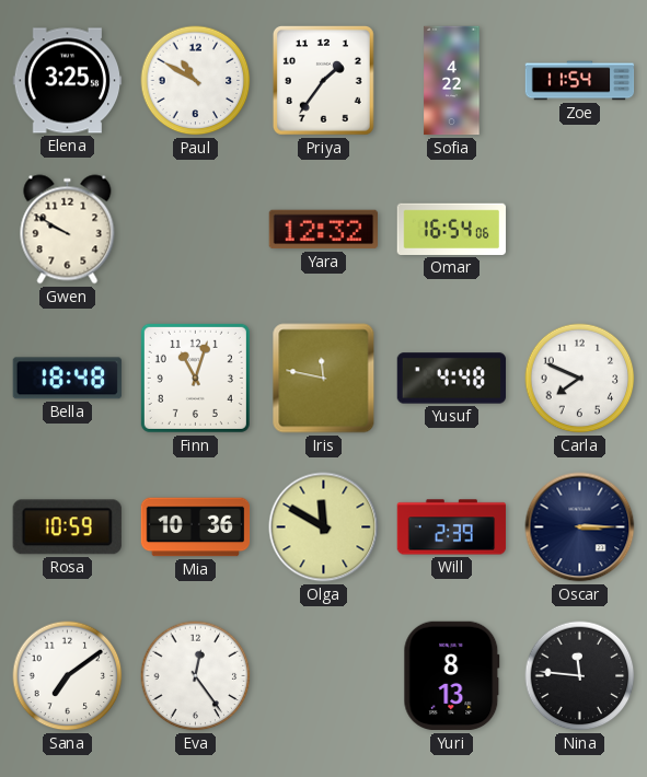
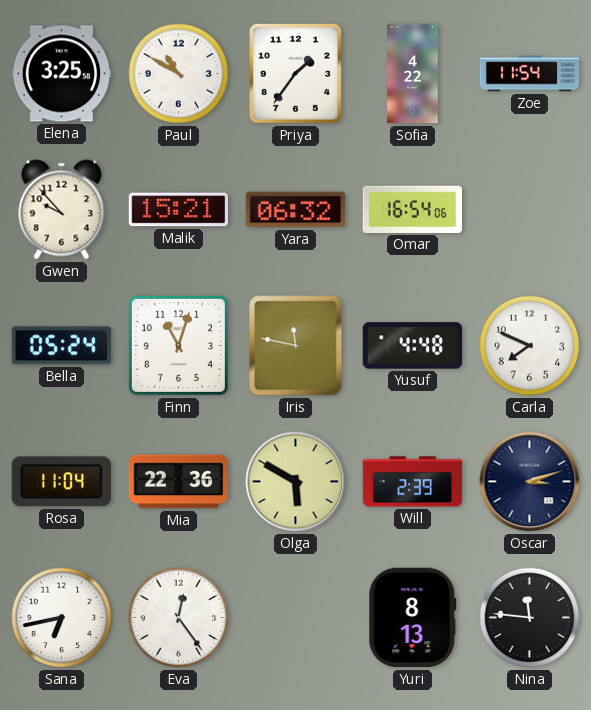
Gwen: 9:50 -> 9:53 (62, 210)
Malik: none -> 15:21 (178, 210)
Yara: 12:32 -> 06:32 (296, 210)
Bella: 18:48 -> 05:24 (61, 346)
Rosa: 10:59 -> 11:04 (61, 482)
Mia: 10:36 -> 22:36 (179, 482)
Olga: 11:50 -> 5:50 (296, 482)
Oscar: 3:15 -> 3:12 (530, 482)
Sana: 7:09 -> 6:43 (62, 618)
